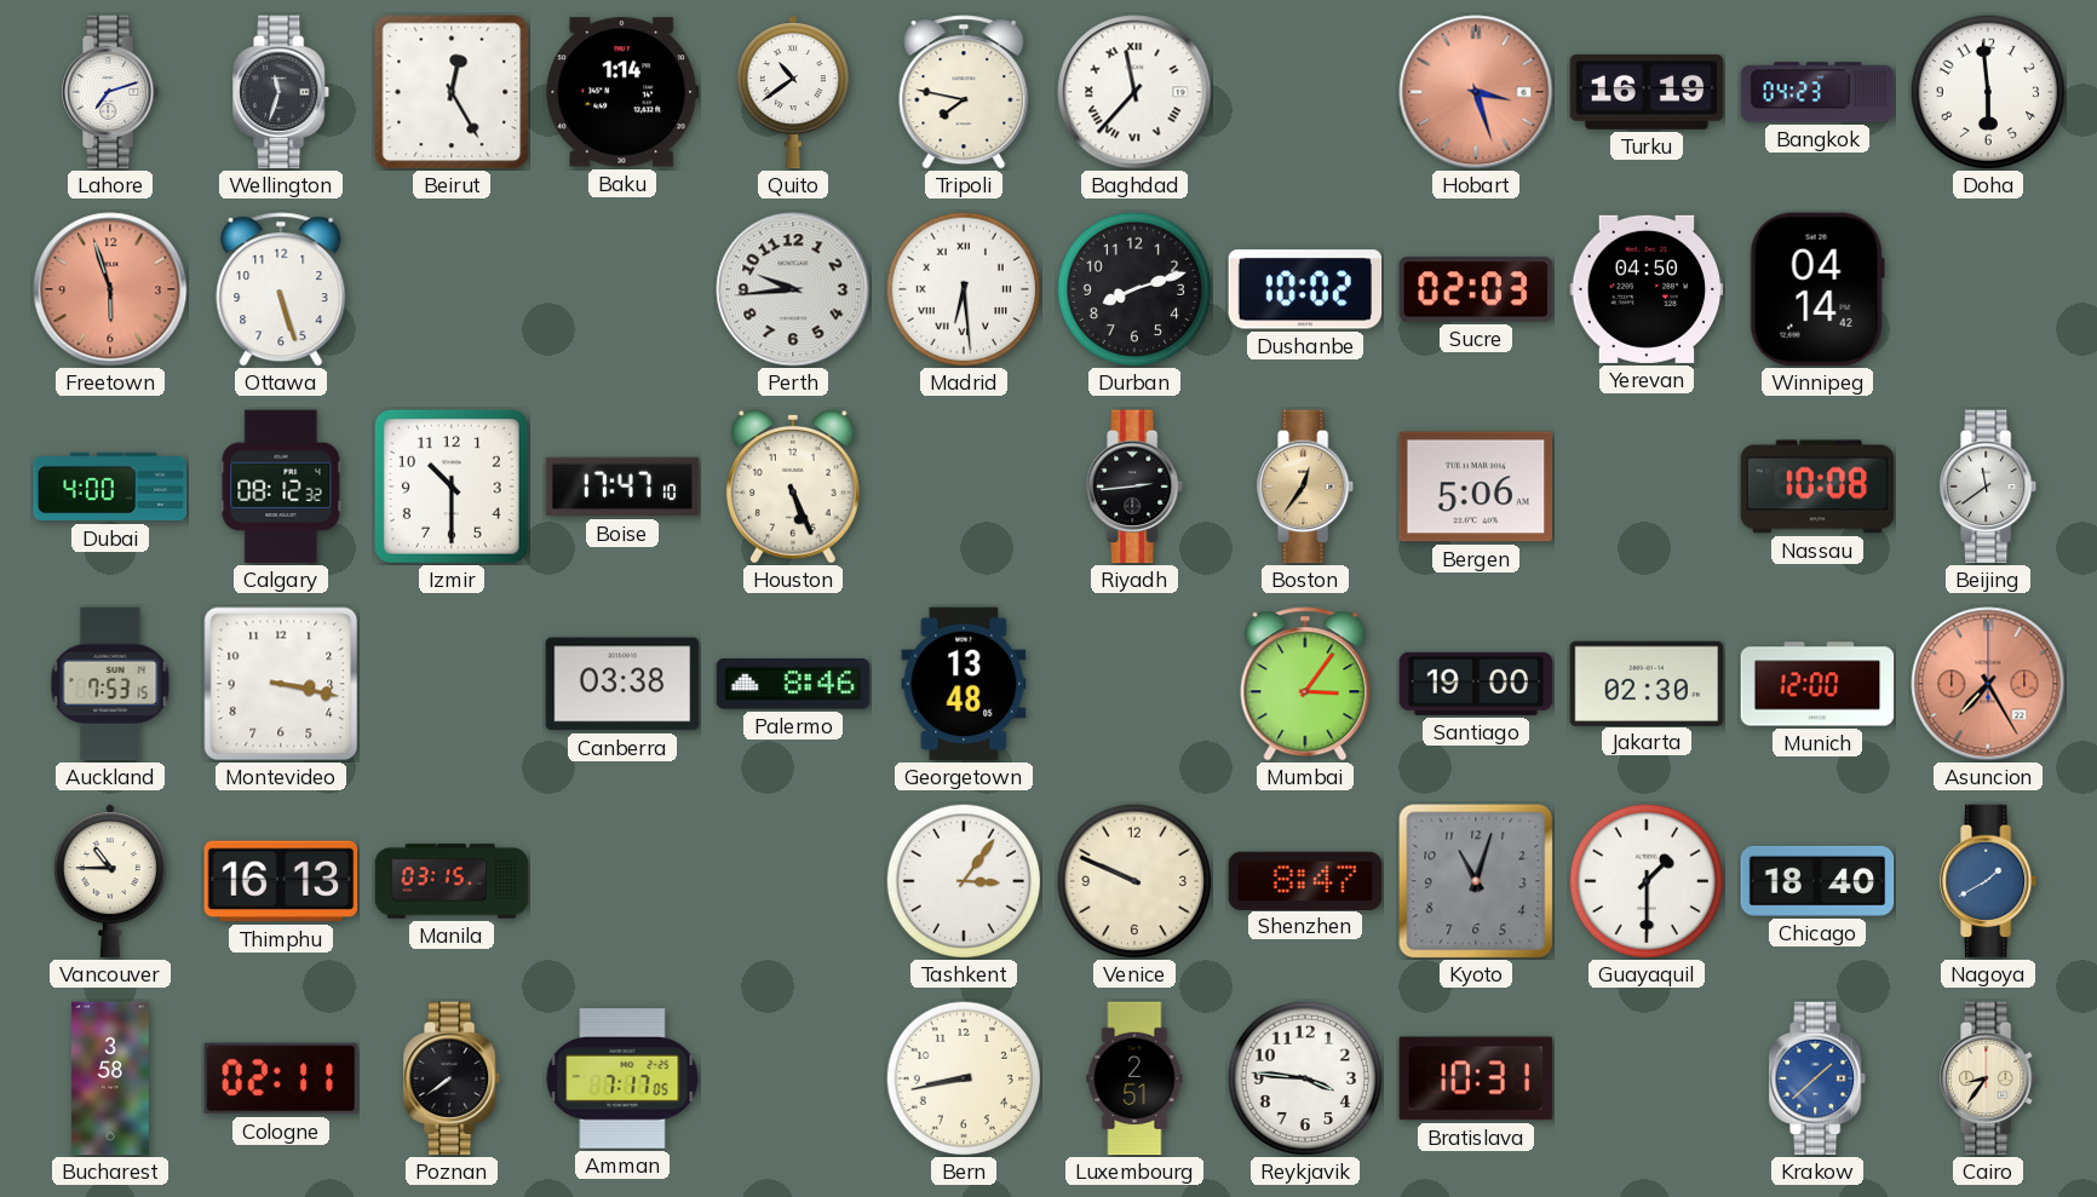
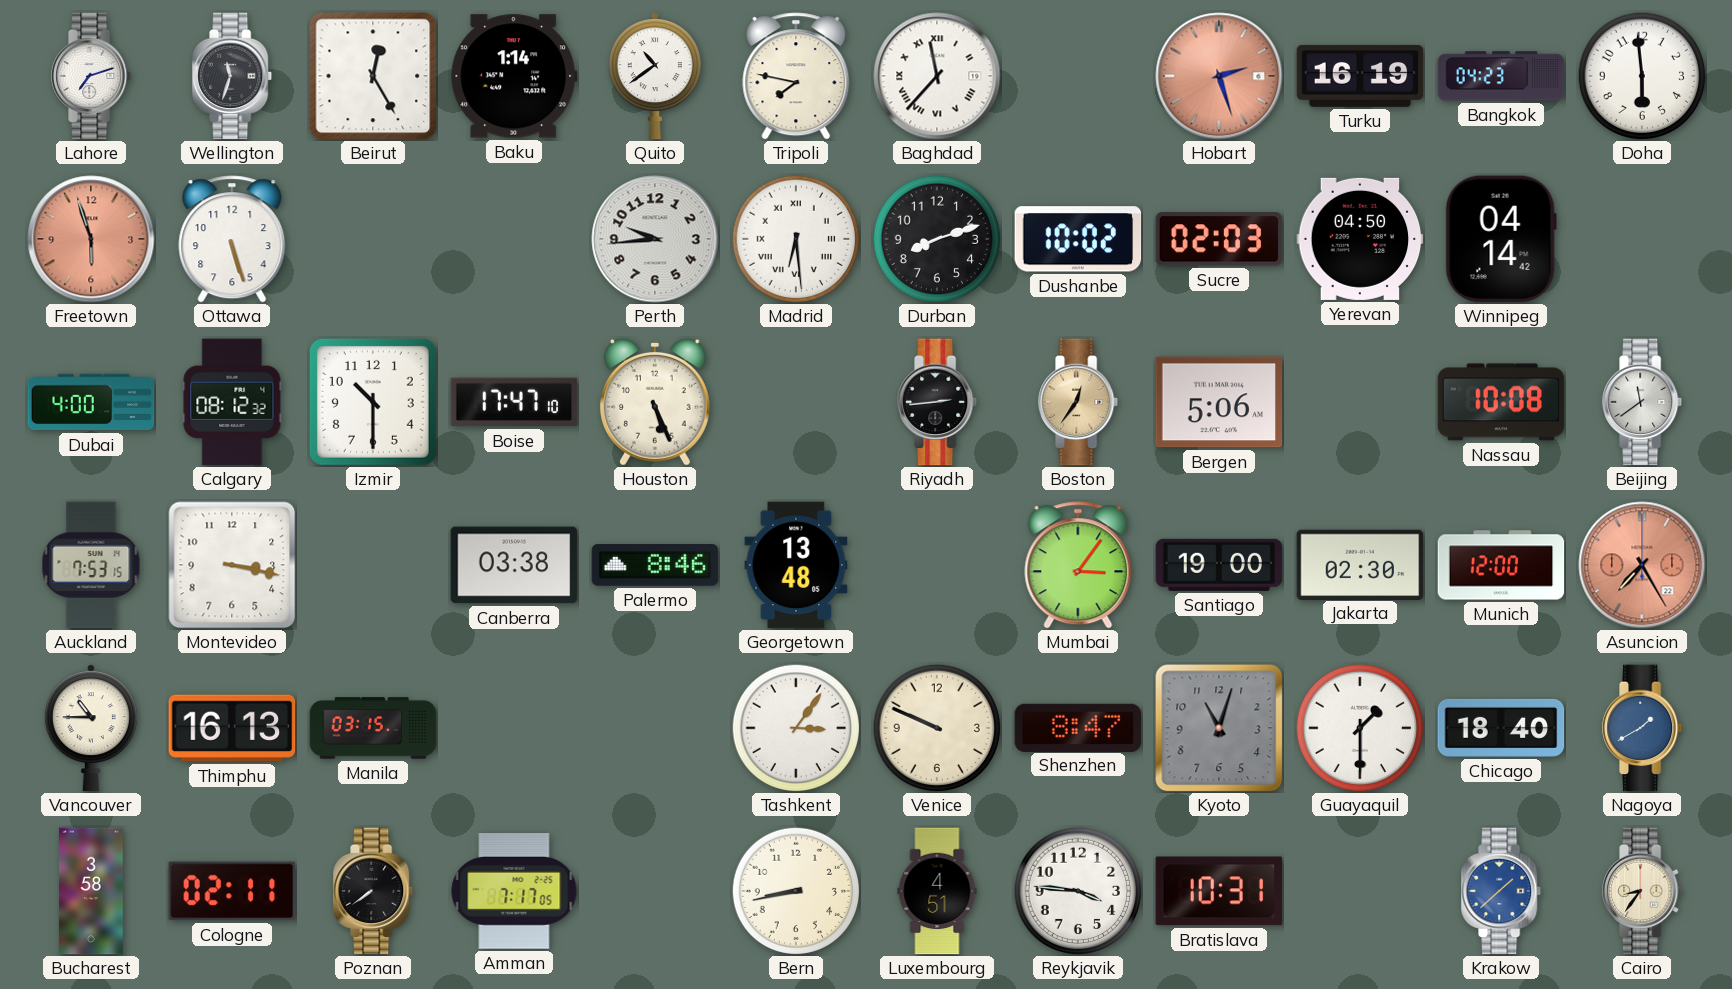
Hobart: 3:27 -> 2:27 (1219, 76)
Luxembourg: 2:51 -> 4:51 (937, 891)
